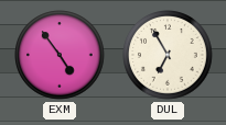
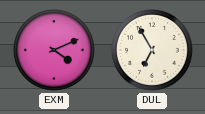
EXM: 4:54 -> 4:11 (55, 51)
